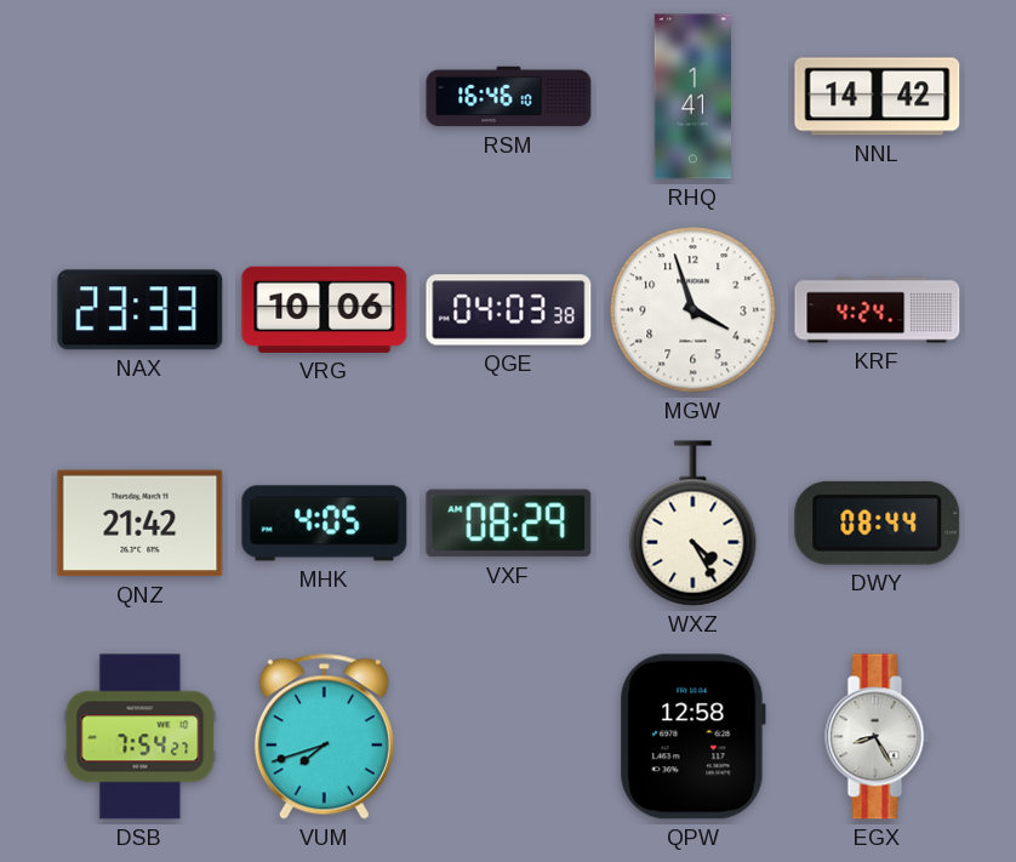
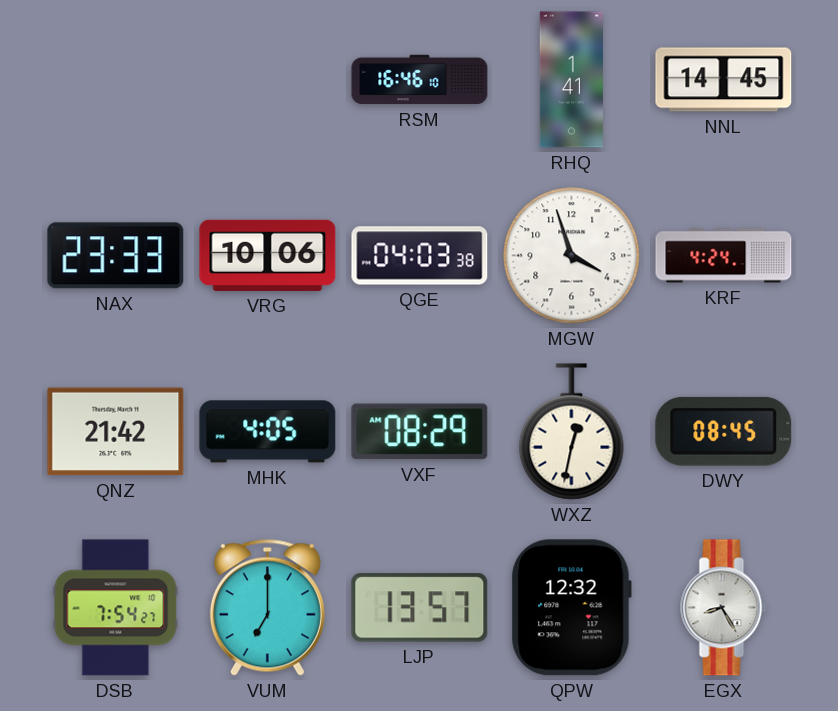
NNL: 14:42 -> 14:45 (724, 80)
WXZ: 4:25 -> 12:32 (572, 432)
DWY: 08:44 -> 08:45 (724, 431)
VUM: 7:42 -> 7:00 (267, 607)
LJP: none -> 13:57 (420, 608)
QPW: 12:58 -> 12:32 (571, 608)
